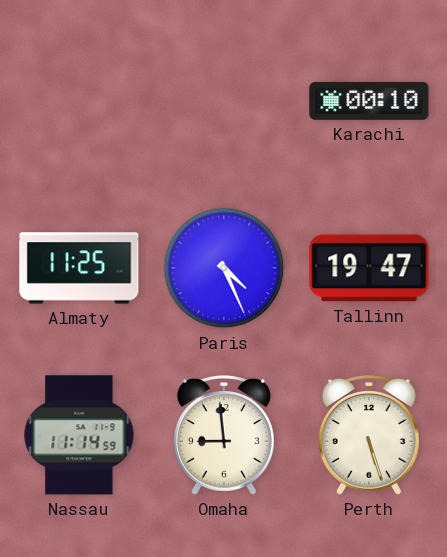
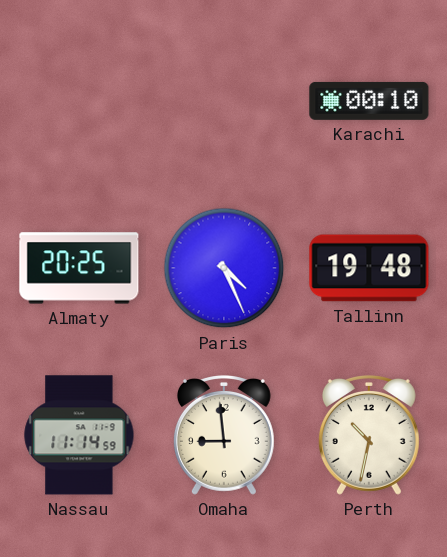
Almaty: 11:25 -> 20:25 (79, 268)
Tallinn: 19:47 -> 19:48 (369, 268)
Perth: 5:27 -> 10:32 (369, 436)
